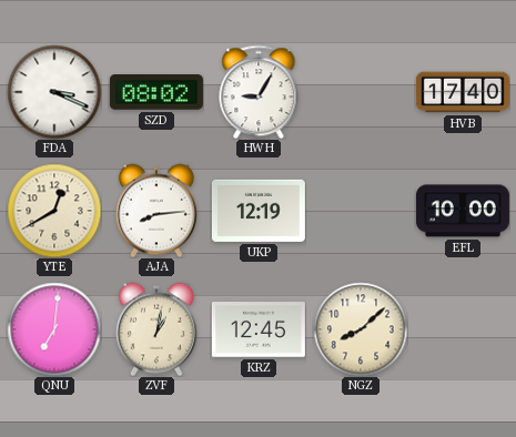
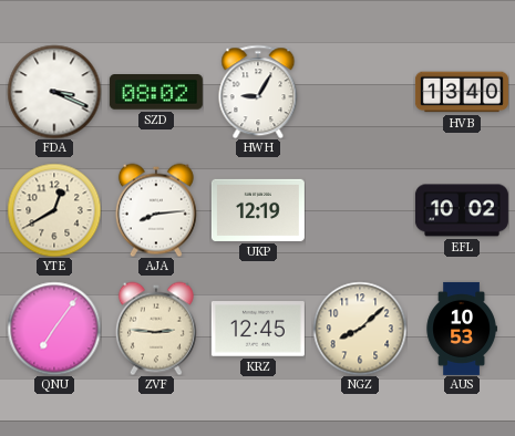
HVB: 17:40 -> 13:40 (462, 92)
EFL: 10:00 -> 10:02 (462, 210)
QNU: 7:01 -> 7:06 (54, 329)
ZVF: 1:02 -> 2:46 (156, 329)
AUS: none -> 10:53 (462, 329)
